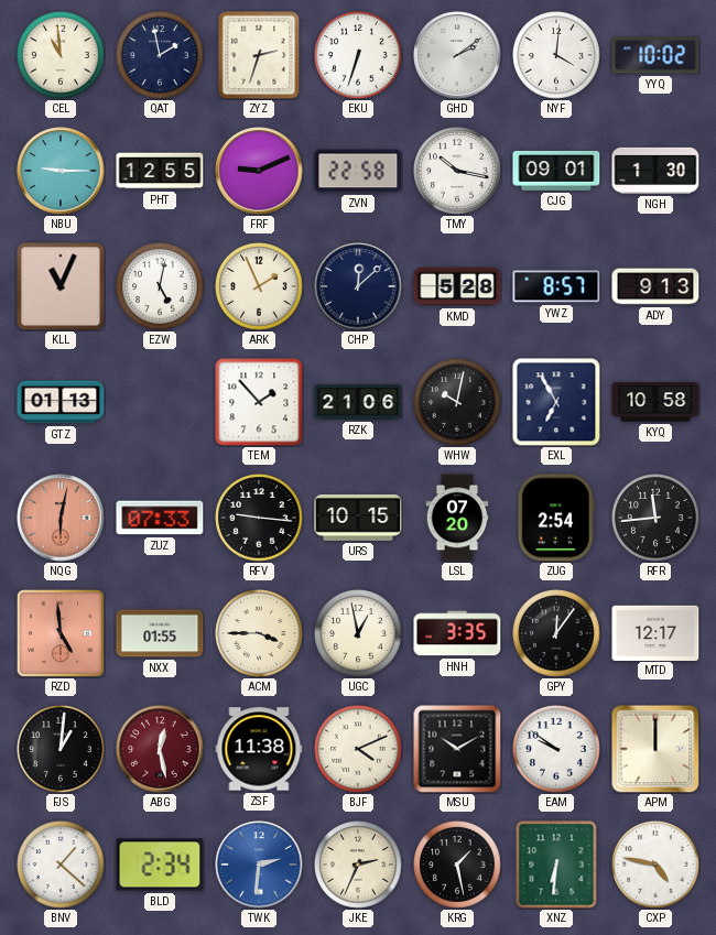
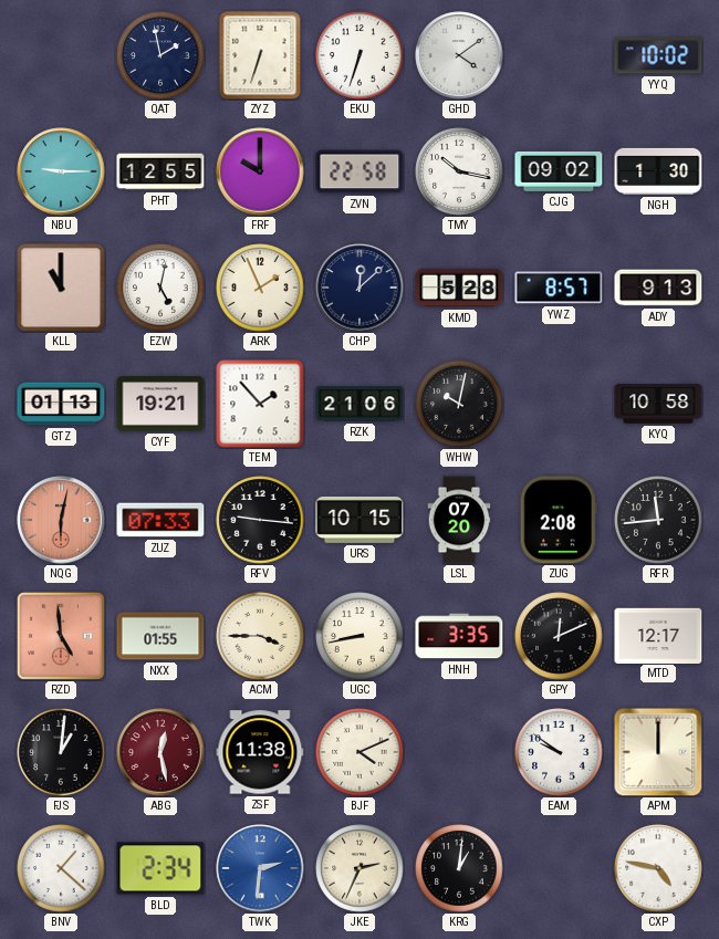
CEL: 10:59 -> none (61, 55)
ZYZ: 2:33 -> 6:33 (260, 55)
GHD: 2:09 -> 4:09 (459, 55)
NYF: 4:01 -> none (556, 55)
FRF: 9:11 -> 10:00 (260, 171)
CJG: 09:01 -> 09:02 (559, 171)
KLL: 11:04 -> 11:00 (61, 288)
CYF: none -> 19:21 (160, 404)
EXL: 6:55 -> none (556, 402)
ZUG: 2:54 -> 2:08 (559, 520)
UGC: 12:58 -> 8:43 (359, 636)
GPY: 12:06 -> 12:11 (559, 636)
MSU: 10:10 -> none (457, 749)
KRG: 1:28 -> 1:01 (459, 868)
XNZ: 6:31 -> none (556, 865)
